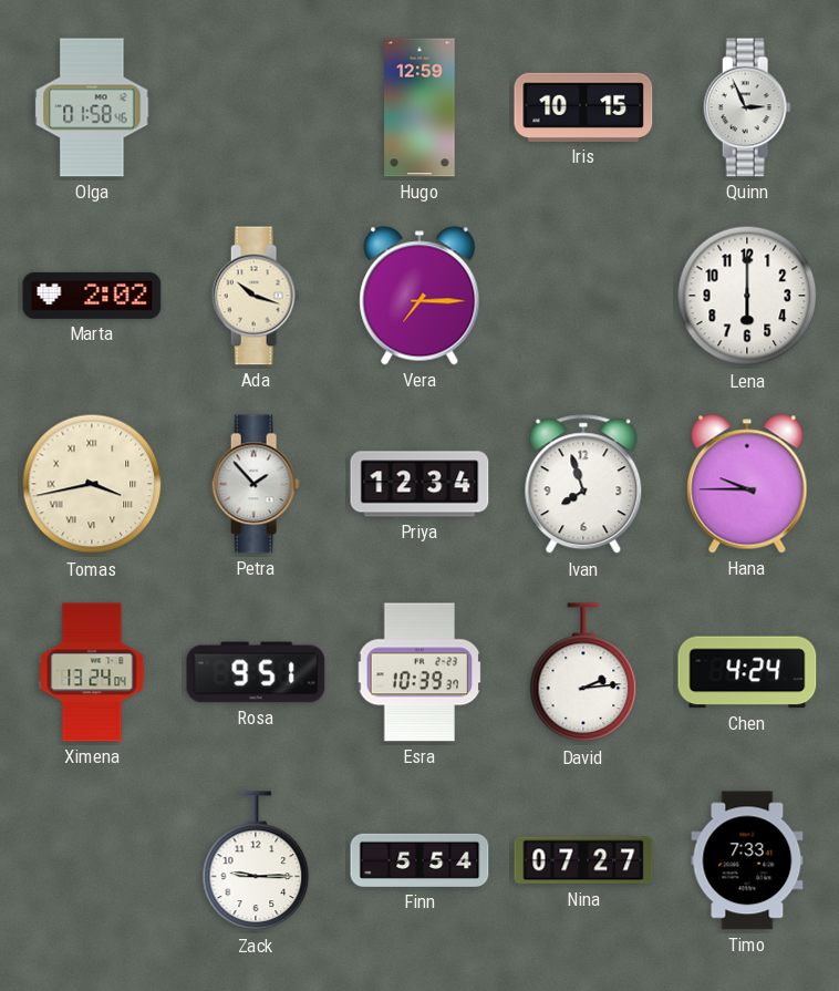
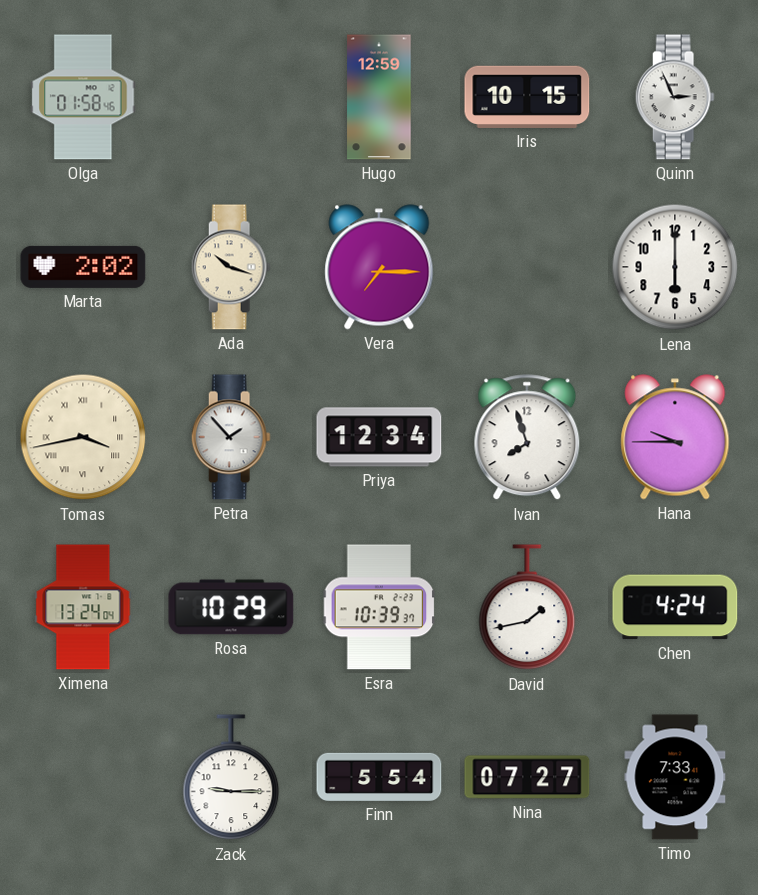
Rosa: 9:51 -> 10:29 (231, 607)
David: 2:14 -> 1:43 (527, 608)
